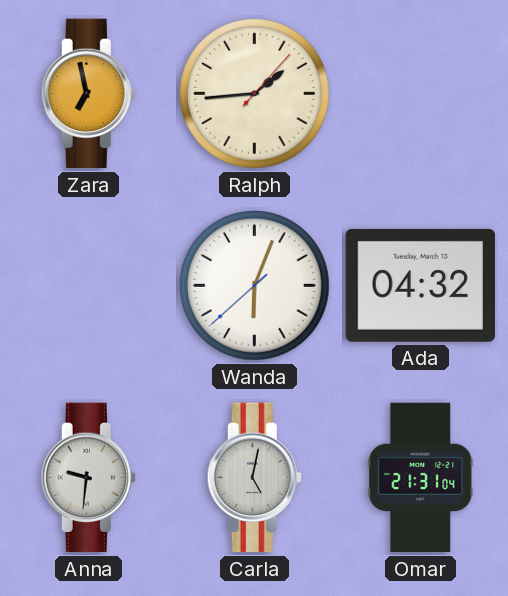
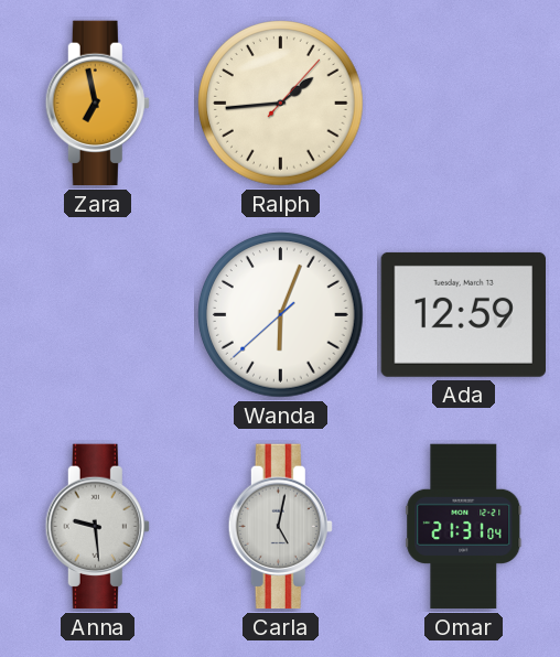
Ada: 04:32 -> 12:59 (463, 314)
Anna: 9:31 -> 9:29 (97, 527)
